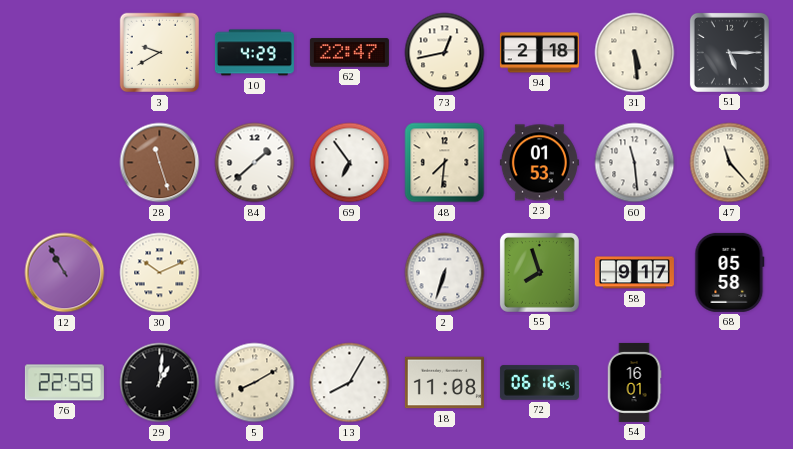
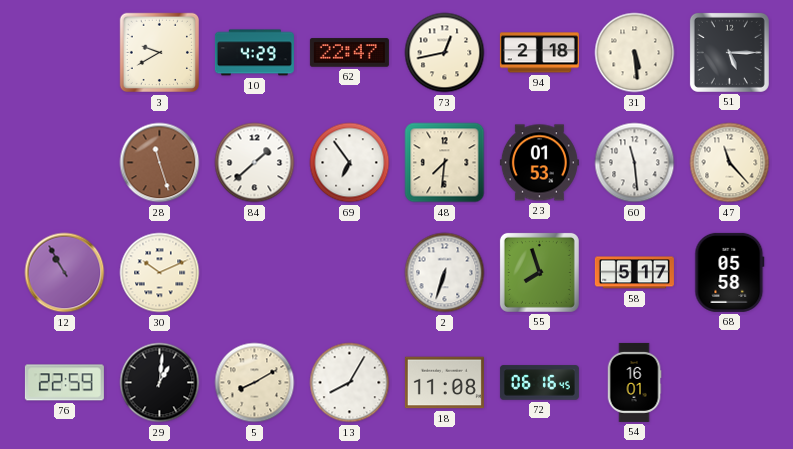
58: 9:17 -> 5:17 (634, 273)
